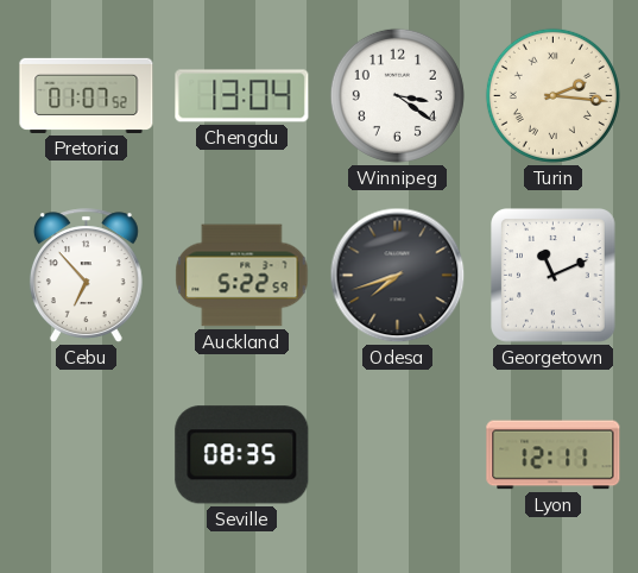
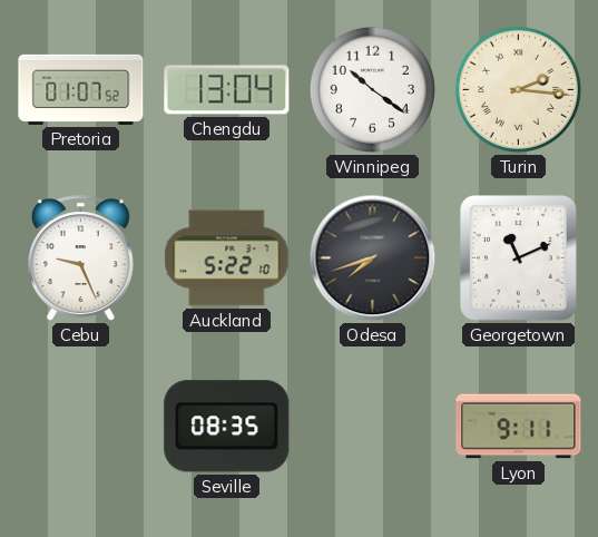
Winnipeg: 3:21 -> 10:21 (372, 89)
Cebu: 6:53 -> 9:26 (80, 258)
Auckland: 5:22:59 -> 5:22:10 (227, 258)
Lyon: 12:11 -> 9:11 (519, 427)
